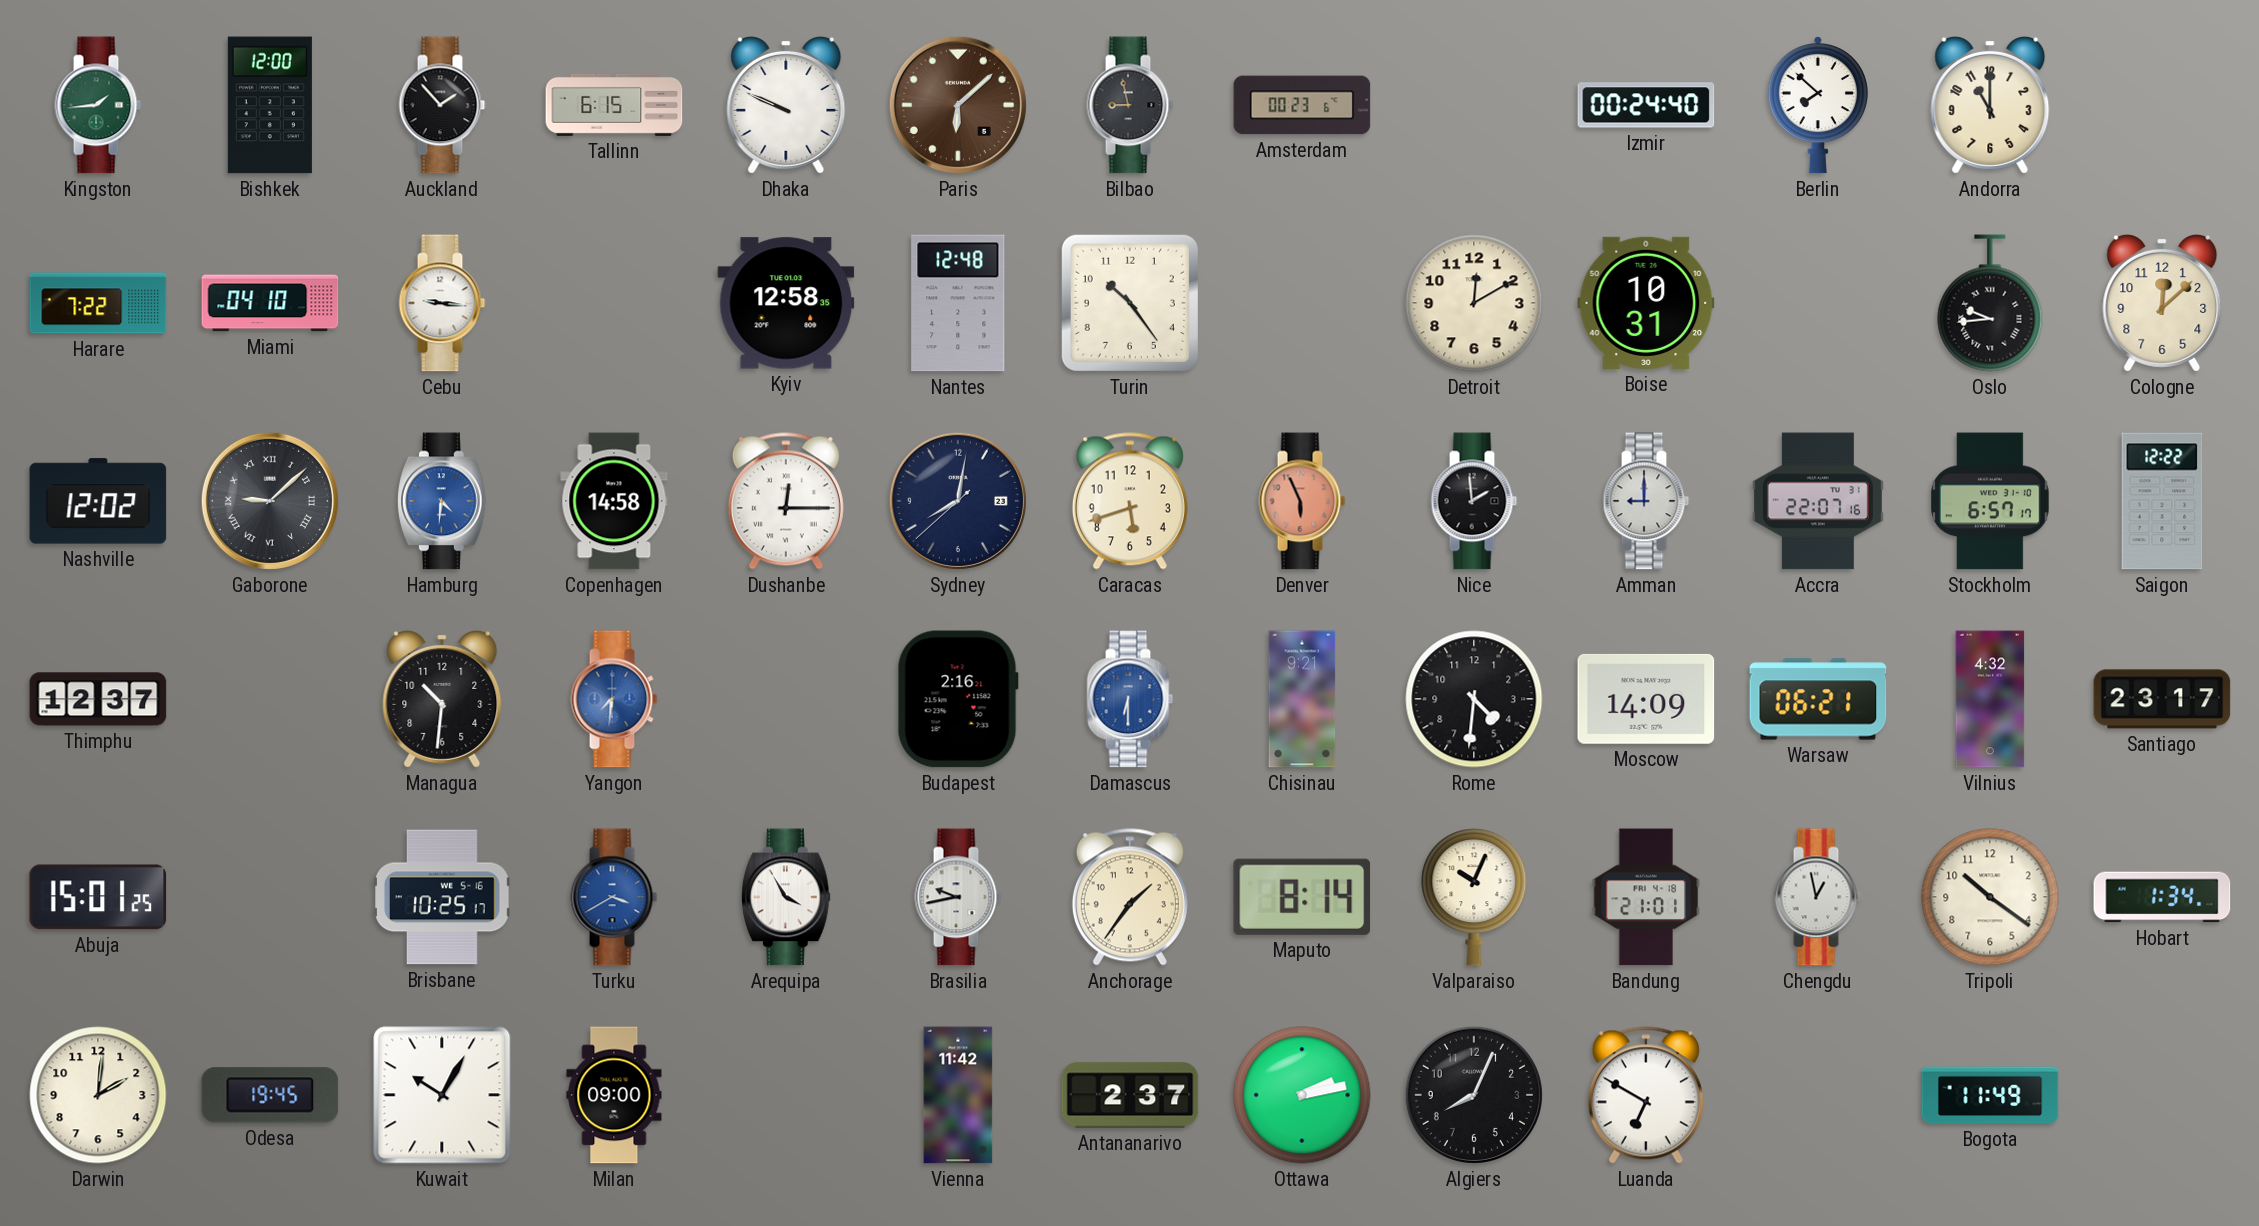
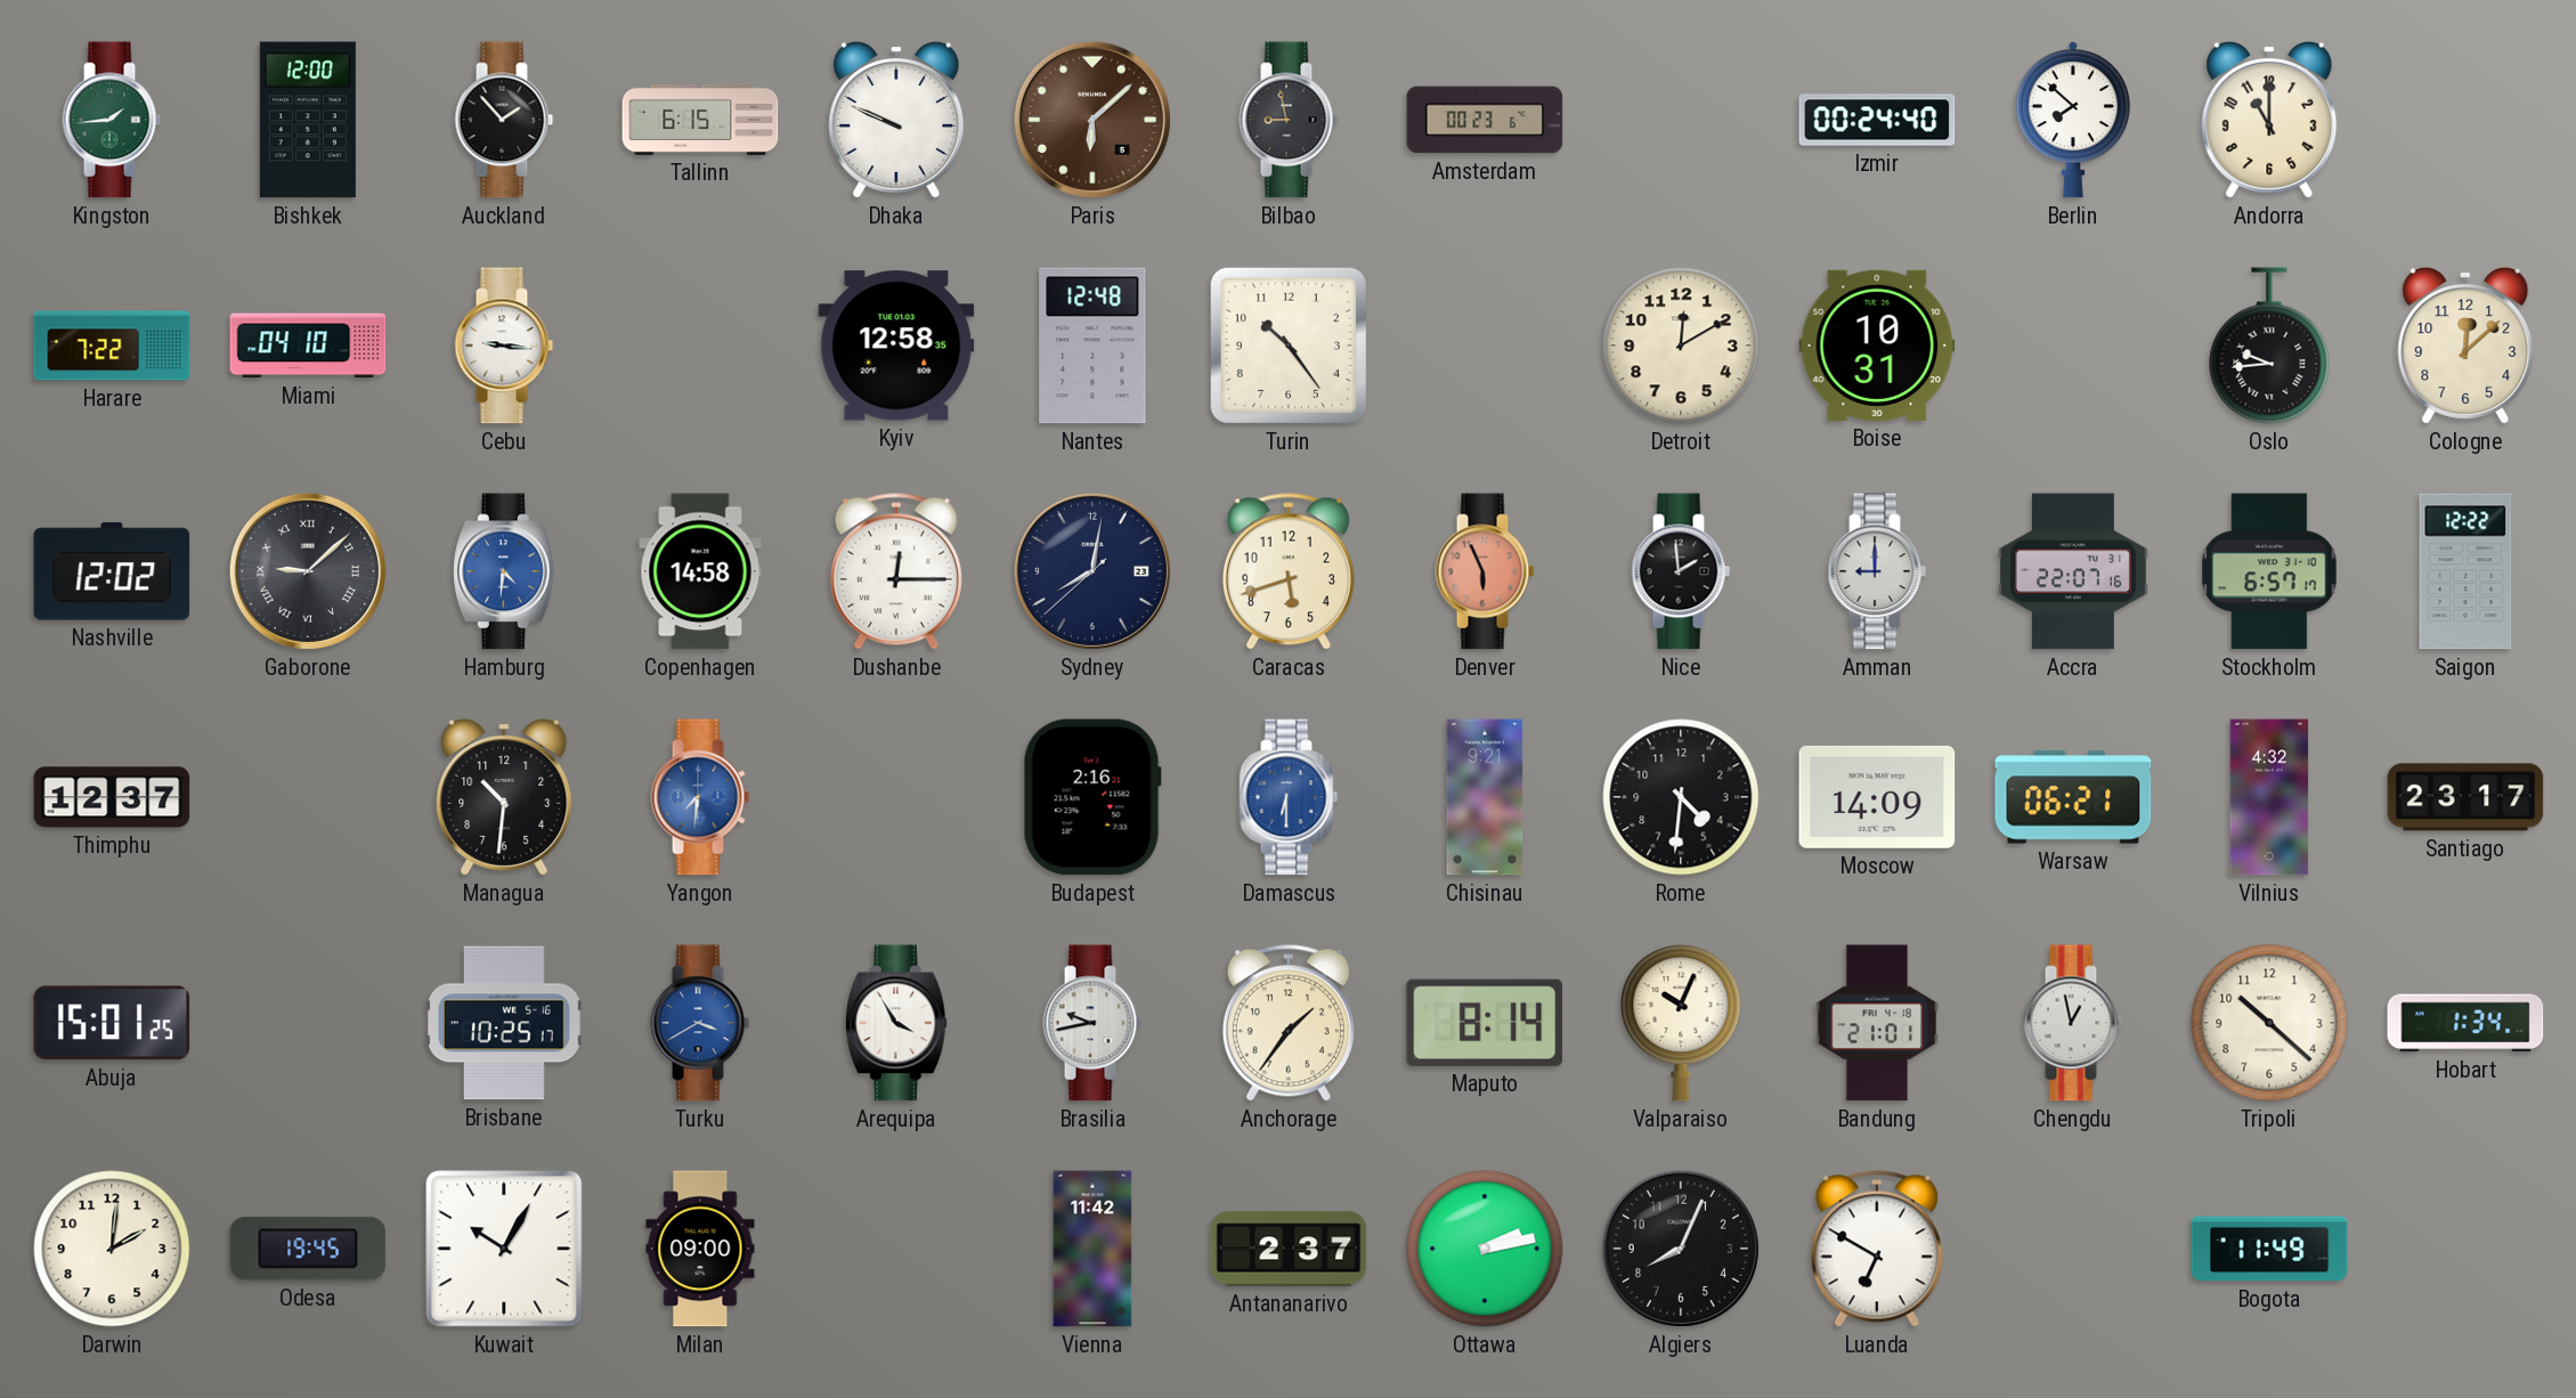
Tripoli: 10:21 -> 10:22 (2269, 1023)
